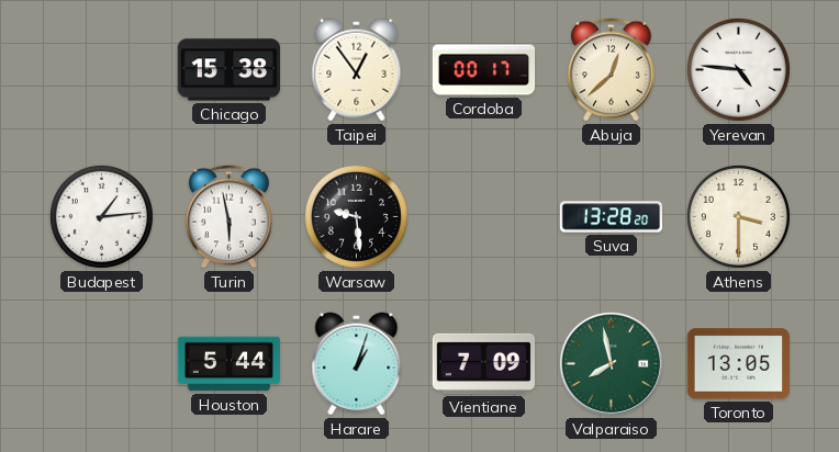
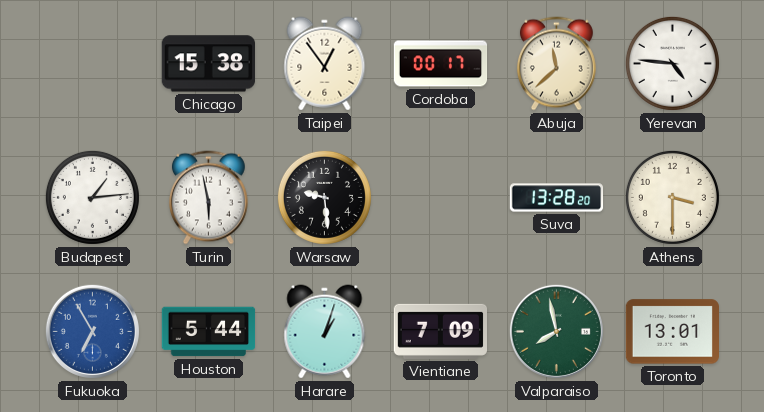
Abuja: 12:38 -> 11:38 (556, 64)
Fukuoka: none -> 6:55 (92, 331)
Toronto: 13:05 -> 13:01 (672, 332)
